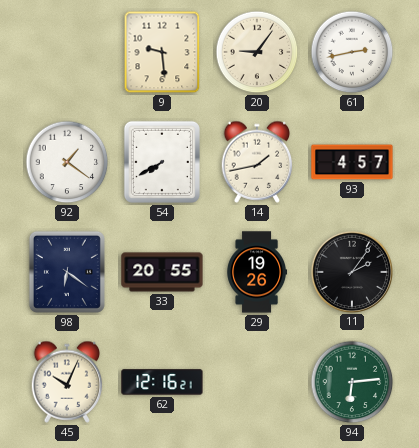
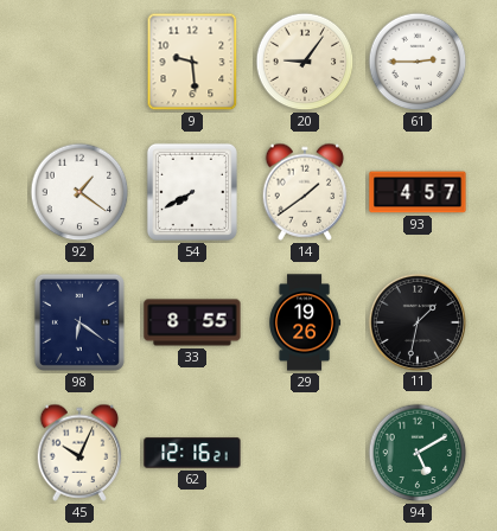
61: 2:43 -> 2:45 (418, 62)
14: 1:43 -> 1:39 (305, 192)
33: 20:55 -> 8:55 (192, 322)
11: 2:06 -> 1:32 (416, 321)
94: 6:14 -> 5:10 (418, 453)
